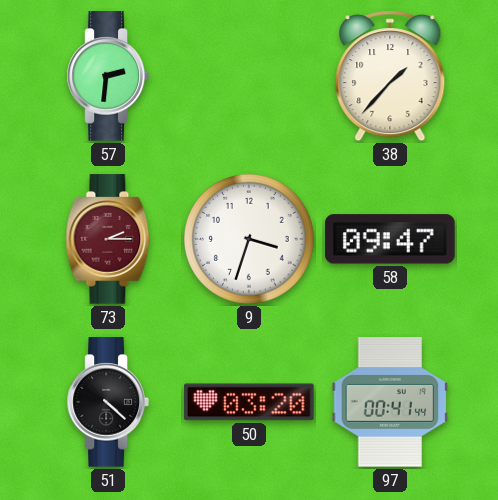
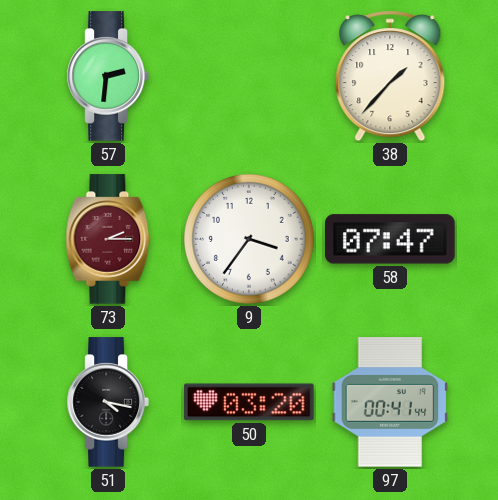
9: 3:33 -> 3:36 (250, 240)
58: 09:47 -> 07:47 (390, 239)
51: 4:22 -> 4:17 (108, 402)
